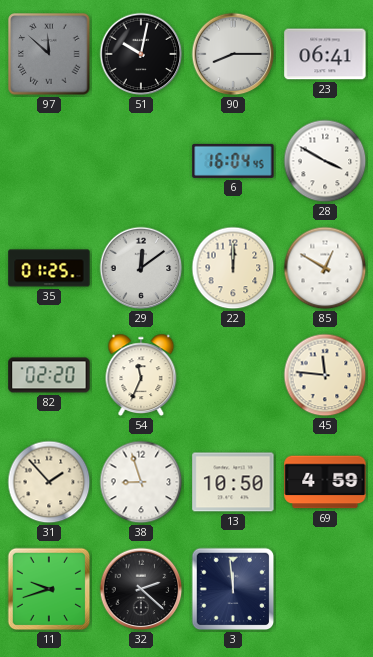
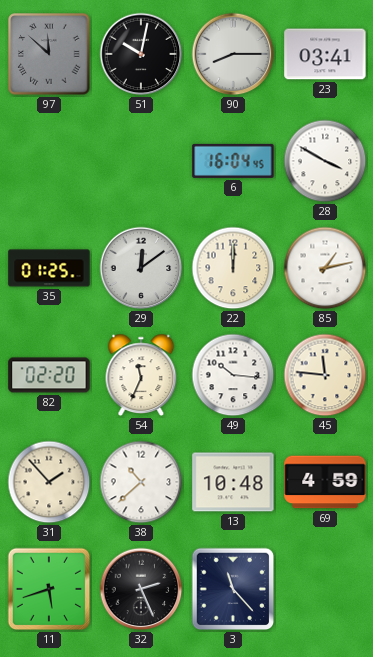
23: 06:41 -> 03:41 (325, 54)
85: 12:50 -> 1:13 (325, 268)
49: none -> 10:16 (233, 375)
38: 8:57 -> 10:38 (141, 482)
13: 10:50 -> 10:48 (233, 482)
11: 9:42 -> 5:42 (49, 589)
32: 2:22 -> 2:26 (141, 589)
3: 11:59 -> 11:23 (233, 589)
